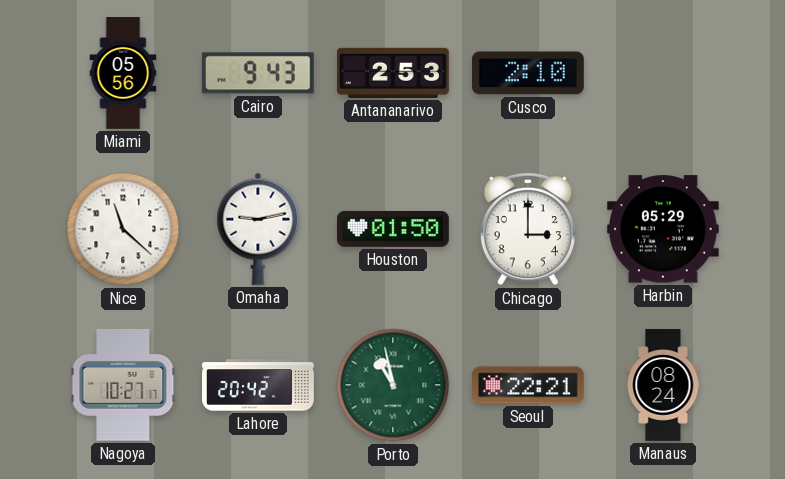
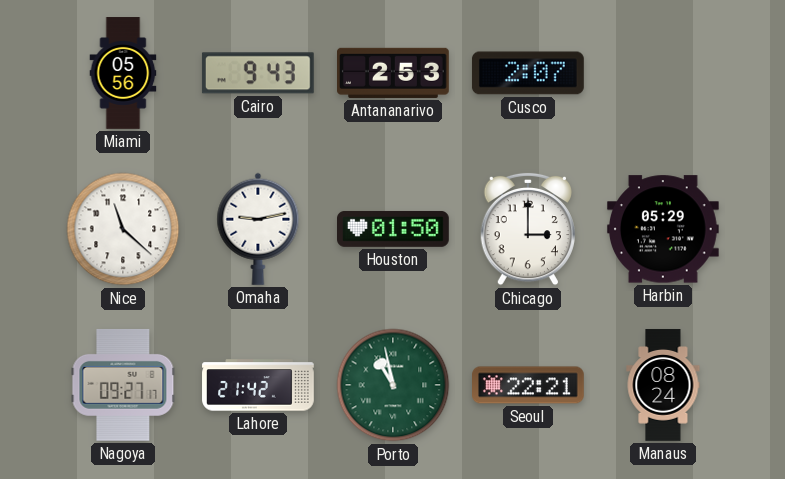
Cusco: 2:10 -> 2:07 (528, 73)
Nagoya: 10:27 -> 09:27 (123, 385)
Lahore: 20:42 -> 21:42 (258, 385)
